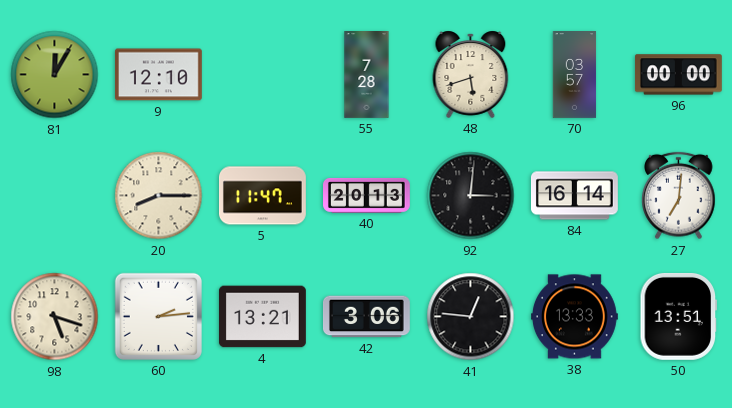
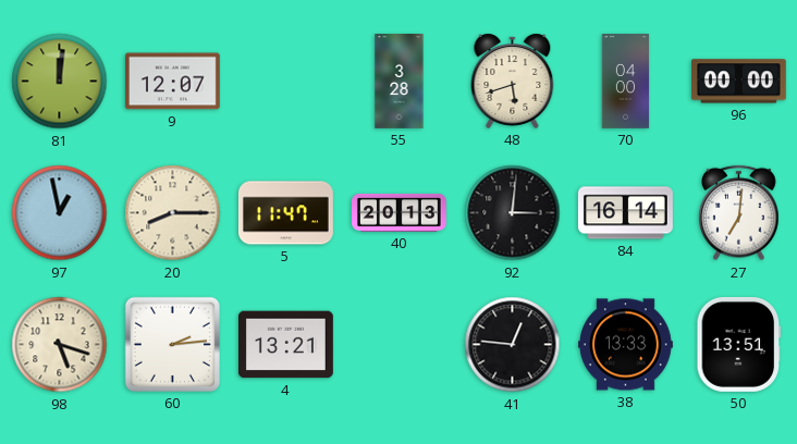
81: 12:05 -> 12:01 (60, 82)
9: 12:10 -> 12:07 (172, 82)
55: 7:28 -> 3:28 (400, 82)
70: 03:57 -> 04:00 (626, 82)
97: none -> 12:58 (60, 213)
42: 3:06 -> none (367, 317)
